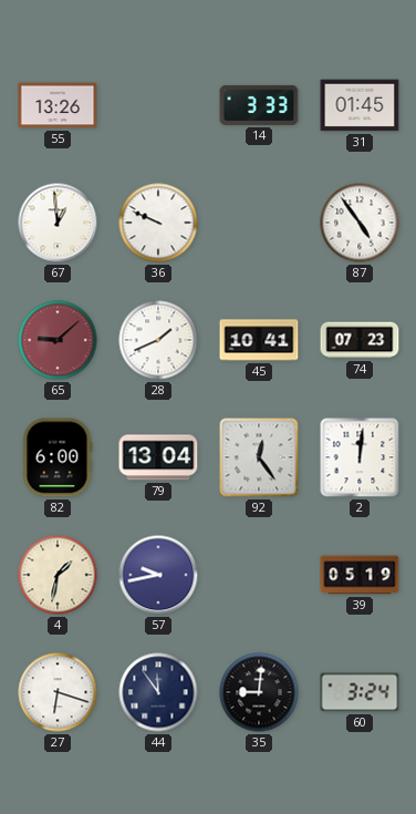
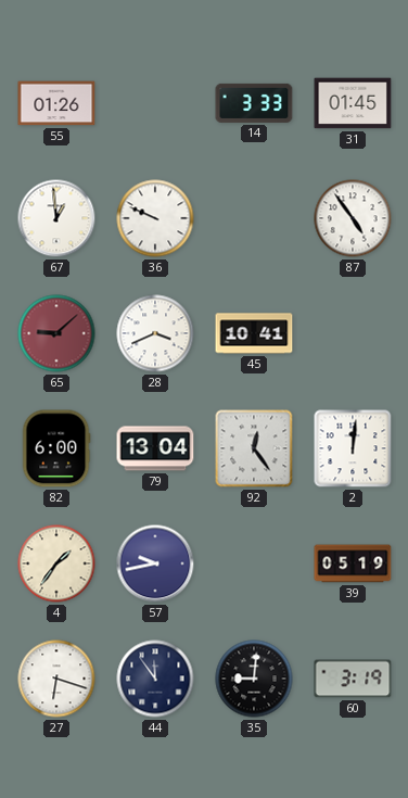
55: 13:26 -> 01:26 (56, 103)
28: 1:41 -> 3:41 (155, 333)
74: 07:23 -> none (360, 340)
4: 1:32 -> 1:36 (56, 563)
60: 3:24 -> 3:19 (353, 679)
